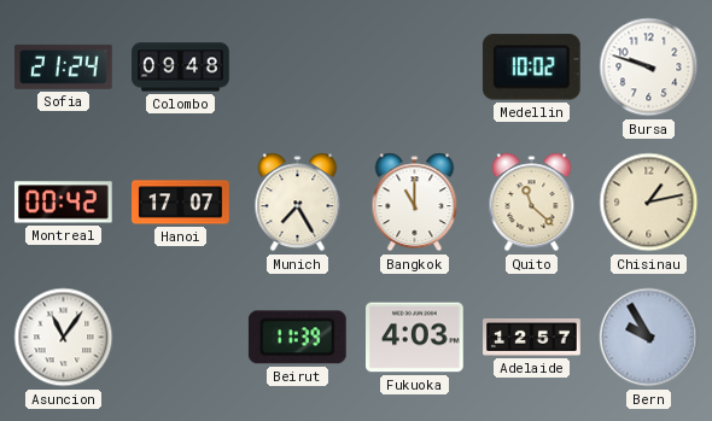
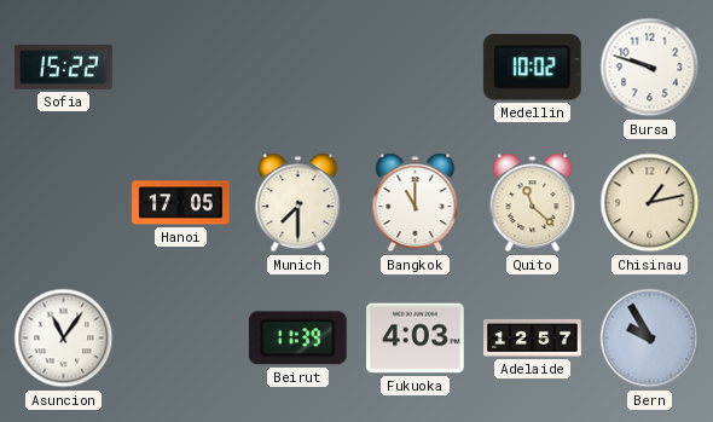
Sofia: 21:24 -> 15:22 (63, 67)
Colombo: 09:48 -> none (181, 68)
Montreal: 00:42 -> none (63, 203)
Hanoi: 17:07 -> 17:05 (181, 203)
Munich: 7:25 -> 7:30 (298, 203)
